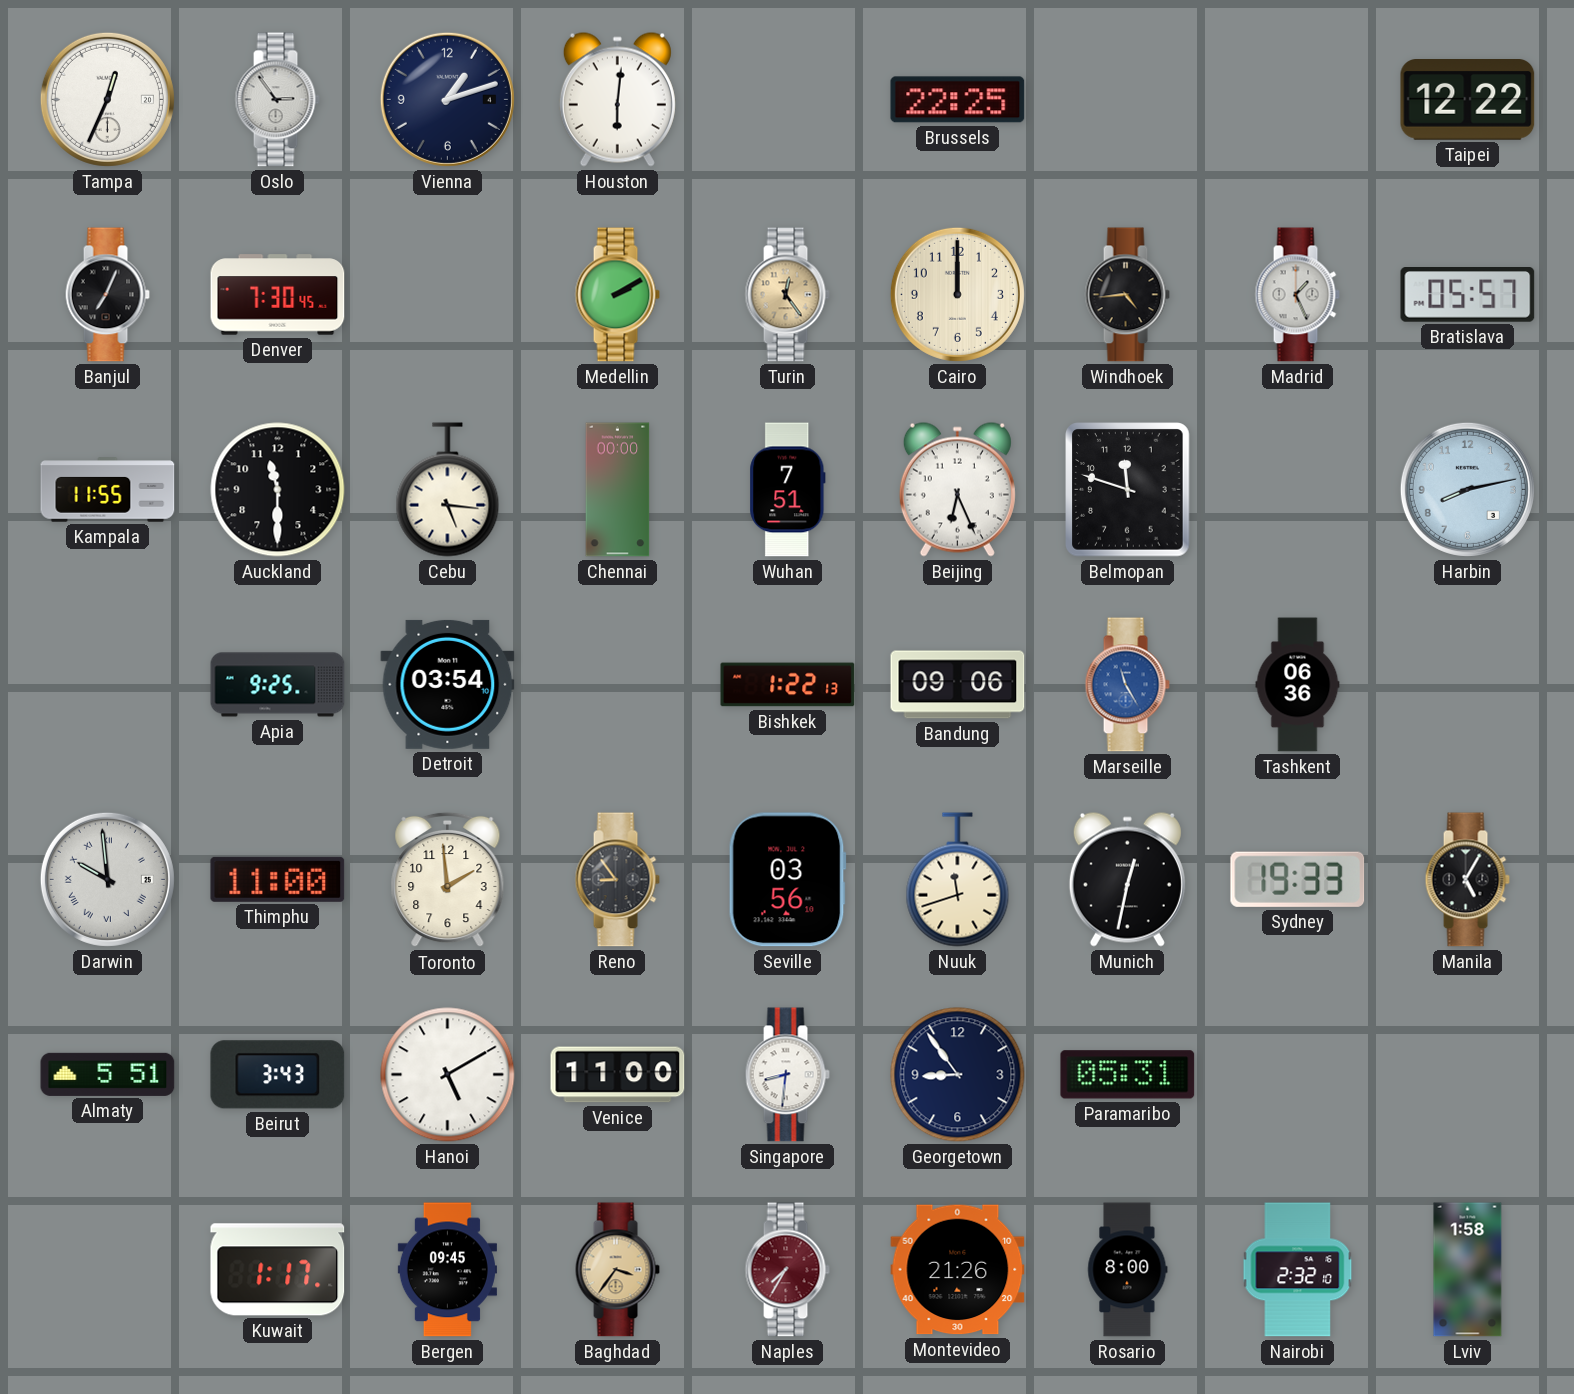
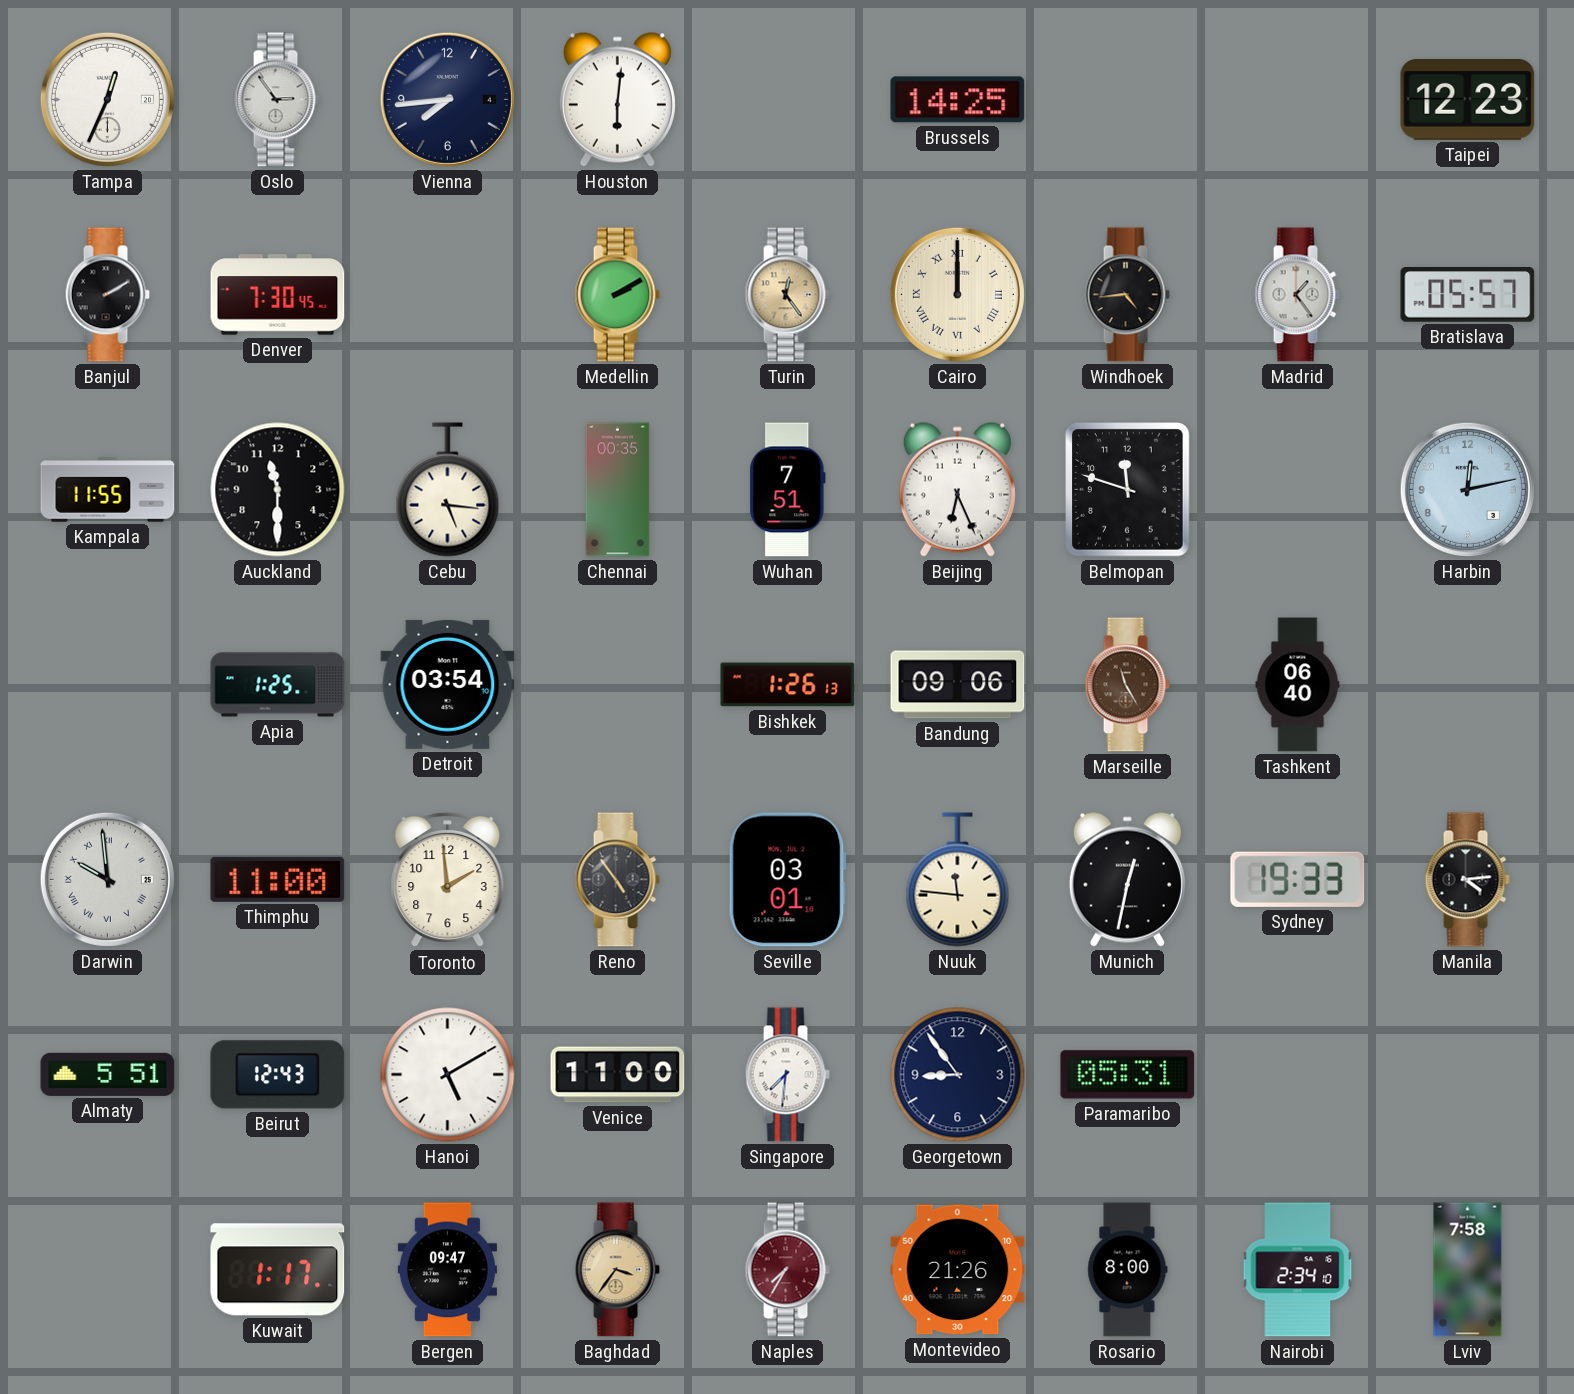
Vienna: 1:12 -> 7:44 (447, 99)
Brussels: 22:25 -> 14:25 (958, 100)
Taipei: 12:22 -> 12:23 (1468, 100)
Banjul: 7:04 -> 2:10 (107, 295)
Cairo numerals: Arabic -> Roman (957, 294)
Madrid: 1:26 -> 1:24 (1297, 295)
Chennai: 00:00 -> 00:35 (618, 490)
Harbin: 8:13 -> 12:13 (1467, 489)
Apia: 9:25 -> 1:25 (278, 685)
Bishkek: 1:22 -> 1:26 (788, 685)
Marseille dial: blue -> brown (1127, 685)
Tashkent: 06:36 -> 06:40 (1298, 685)
Reno: 8:54 -> 4:54 (617, 880)
Seville: 03:56 -> 03:01 (787, 880)
Nuuk: 11:42 -> 11:46 (958, 880)
Manila: 5:05 -> 4:14 (1467, 880)
Beirut: 3:43 -> 12:43 (278, 1075)
Singapore: 8:31 -> 7:31 (787, 1075)
Bergen: 09:45 -> 09:47 (447, 1270)
Nairobi: 2:32 -> 2:34 (1298, 1270)
Lviv: 1:58 -> 7:58 (1468, 1270)
